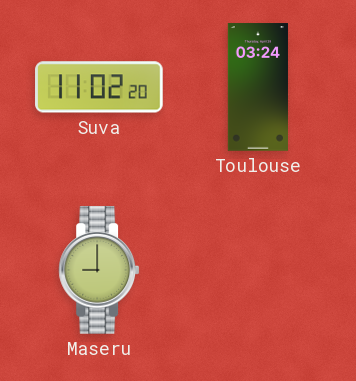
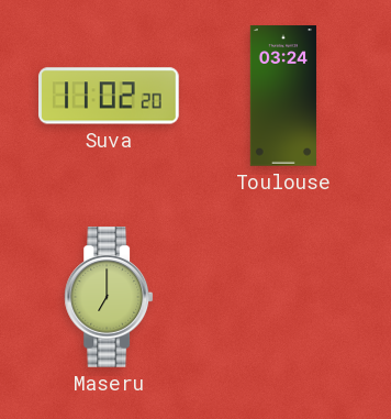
Maseru: 9:00 -> 7:00 (109, 297)
